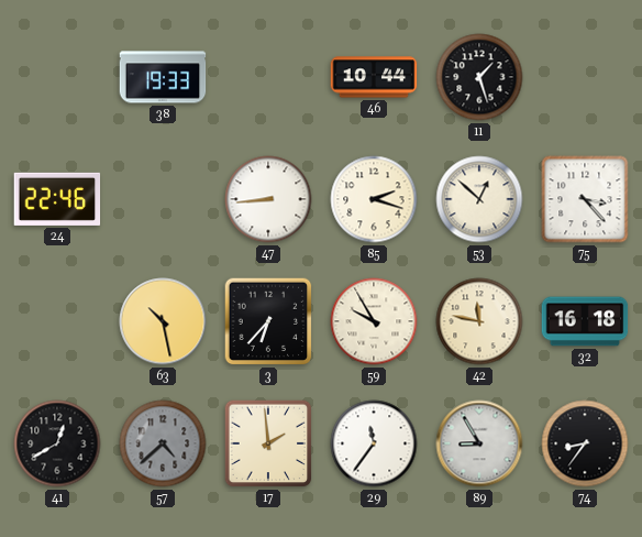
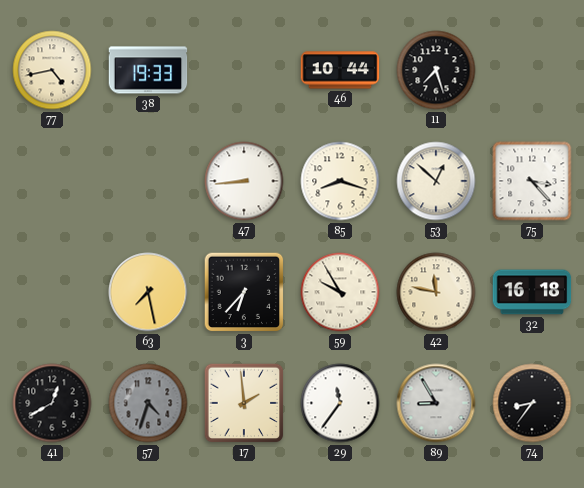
77: none -> 4:43 (52, 70)
11: 1:27 -> 7:27 (436, 70)
24: 22:46 -> none (57, 199)
85: 2:18 -> 8:18 (340, 181)
63: 10:28 -> 7:28 (148, 292)
57: 4:38 -> 4:33 (148, 403)
